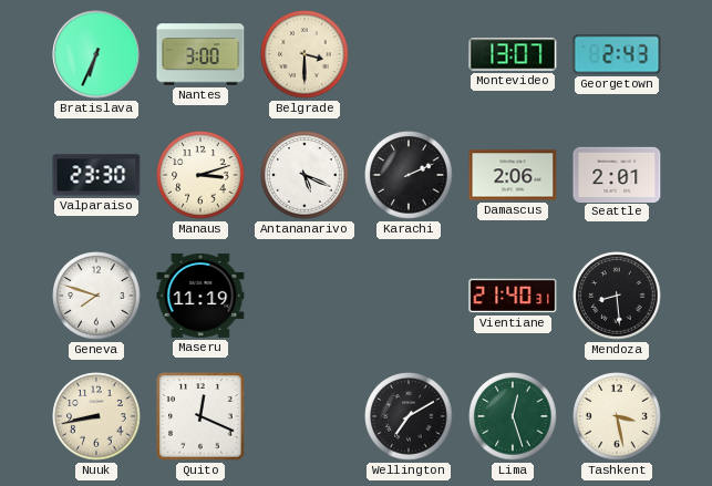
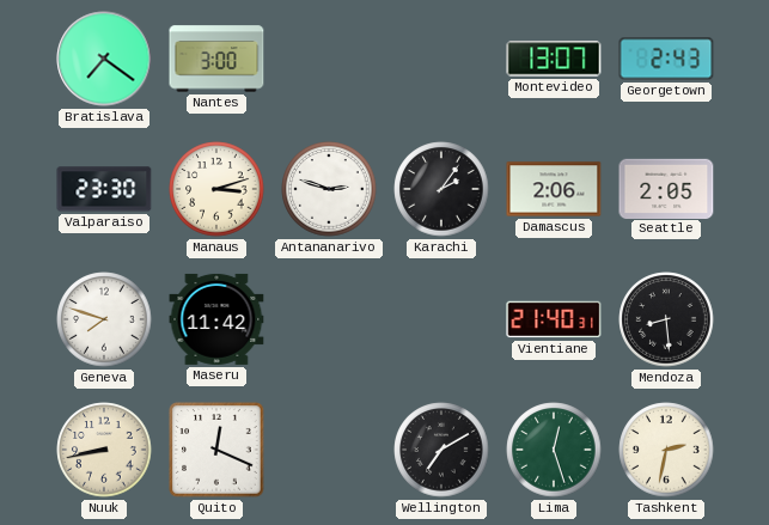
Bratislava: 6:34 -> 7:21 (104, 59)
Belgrade: 3:30 -> none (305, 54)
Antananarivo: 5:19 -> 2:48 (329, 189)
Karachi: 2:11 -> 2:06 (441, 189)
Seattle: 2:01 -> 2:05 (666, 188)
Maseru: 11:19 -> 11:42 (216, 319)
Tashkent: 3:28 -> 2:32 (666, 450)
